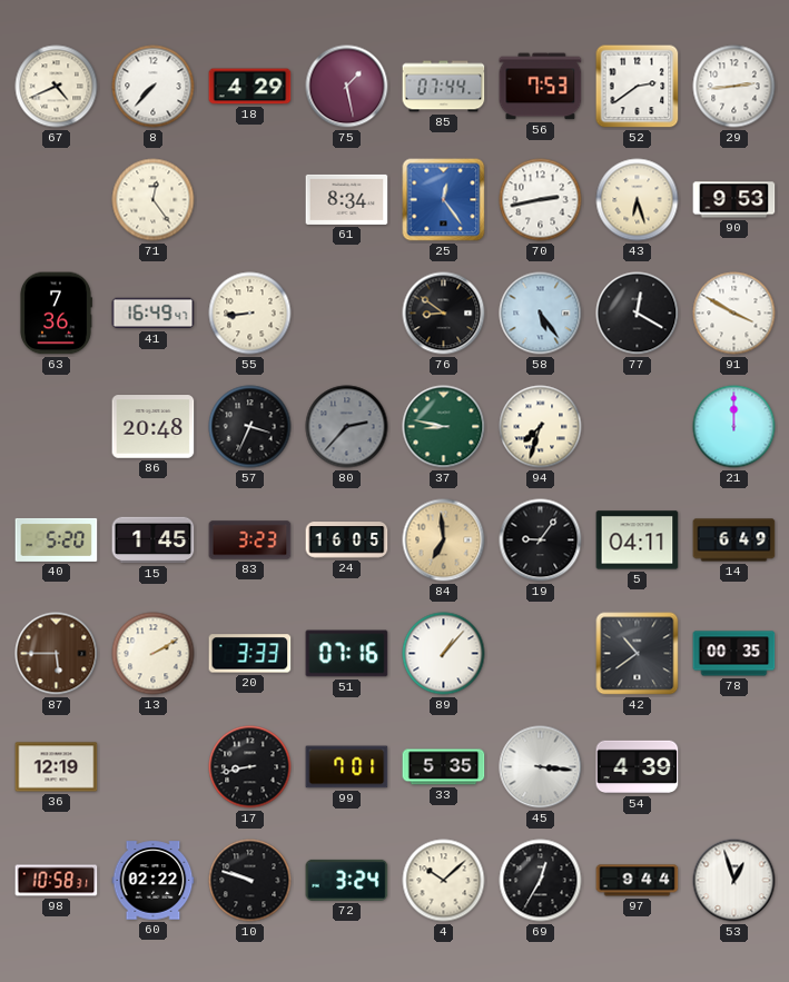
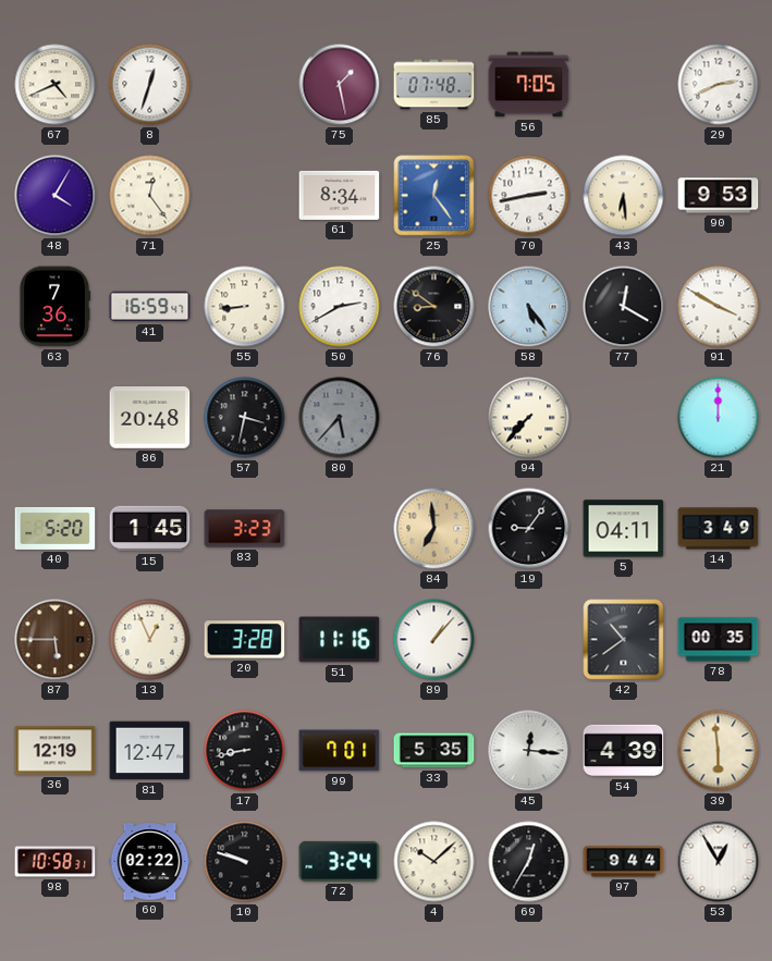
8: 7:37 -> 12:33 (150, 85)
18: 4:29 -> none (250, 87)
85: 07:44 -> 07:48 (434, 85)
56: 7:53 -> 7:05 (529, 85)
52: 2:39 -> none (638, 87)
29: 2:44 -> 2:41 (719, 85)
48: none -> 4:05 (56, 196)
43: 6:27 -> 6:29 (624, 196)
41: 16:49 -> 16:59 (150, 307)
50: none -> 2:40 (340, 307)
57: 3:34 -> 3:32 (245, 418)
80: 2:37 -> 5:37 (340, 418)
37: 8:47 -> none (444, 427)
94: 7:33 -> 7:37 (529, 418)
24: 16:05 -> none (347, 540)
14: 6:49 -> 3:49 (719, 529)
13: 2:10 -> 12:56 (150, 640)
20: 3:33 -> 3:28 (245, 640)
51: 07:16 -> 11:16 (340, 640)
81: none -> 12:47 (150, 751)
45: 3:16 -> 12:16 (529, 751)
39: none -> 5:59 (719, 751)
53: 12:57 -> 12:55 (719, 862)
